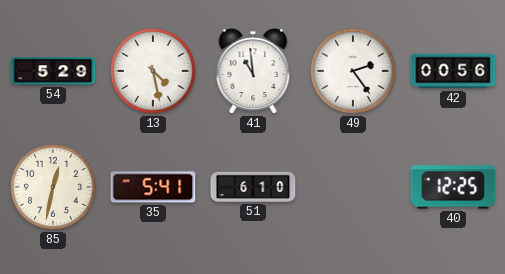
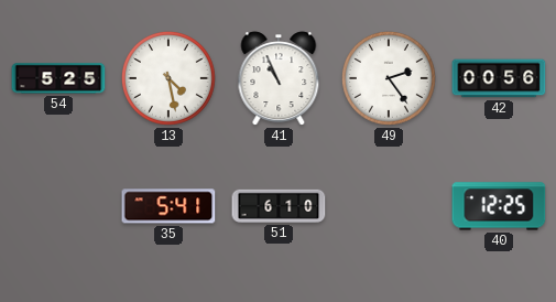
54: 5:29 -> 5:25 (58, 78)
41: 10:59 -> 10:56 (279, 78)
85: 12:32 -> none (53, 187)
